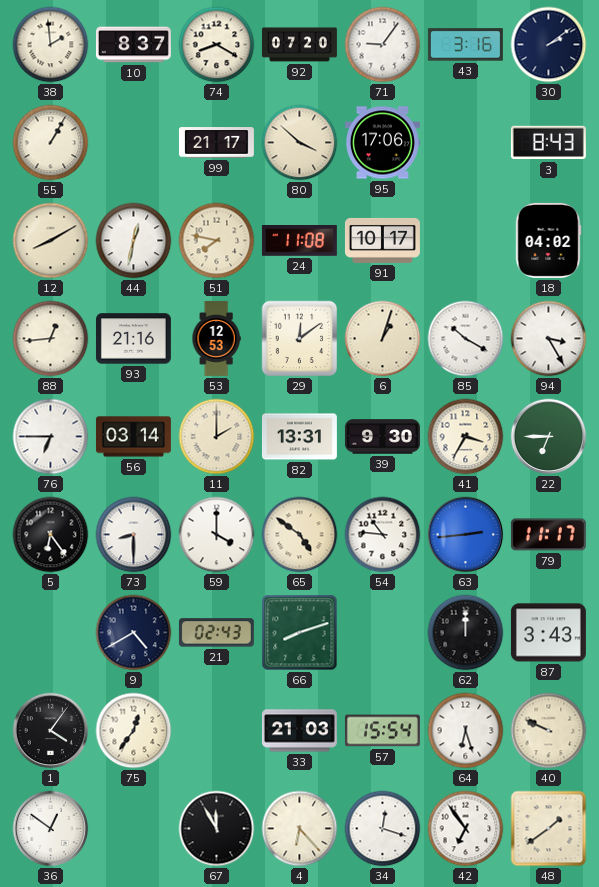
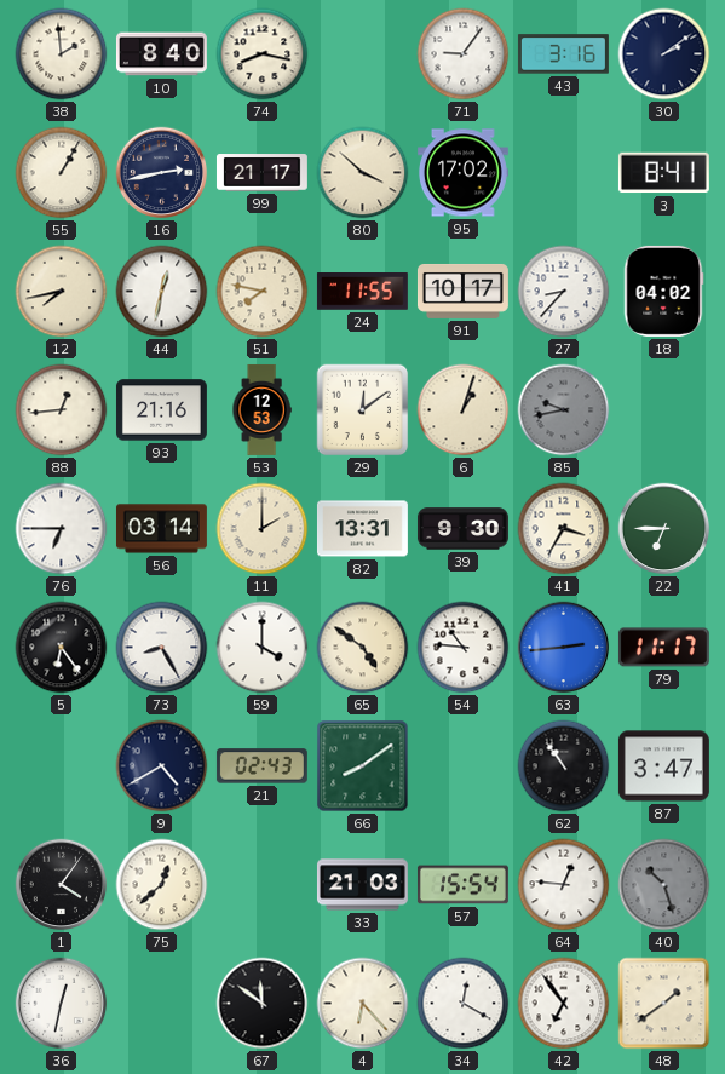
10: 8:37 -> 8:40 (161, 54)
74: 8:20 -> 8:17 (263, 54)
92: 07:20 -> none (299, 45)
16: none -> 2:43 (162, 173)
95: 17:06 -> 17:02 (462, 173)
3: 8:43 -> 8:41 (663, 173)
12: 8:10 -> 7:43 (62, 292)
24: 11:08 -> 11:55 (362, 292)
27: none -> 8:37 (564, 292)
85: 10:20 -> 9:43 (564, 410)
85 dial: white -> grey (564, 410)
94: 3:25 -> none (549, 339)
73: 8:30 -> 8:25 (162, 648)
66: 8:12 -> 8:09 (363, 766)
62: 12:00 -> 10:54 (564, 766)
87: 3:43 -> 3:47 (663, 766)
75: 12:36 -> 12:38 (162, 885)
64: 6:27 -> 12:46 (564, 885)
40: 9:49 -> 10:27 (664, 885)
40 dial: cream -> grey (664, 885)
36: 12:51 -> 12:32 (62, 1004)
67: 11:55 -> 11:51 (263, 1004)
34: 12:18 -> 12:20 (464, 1004)
